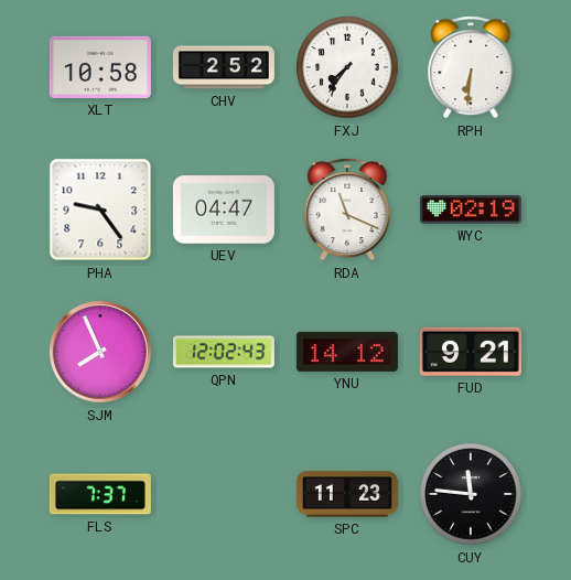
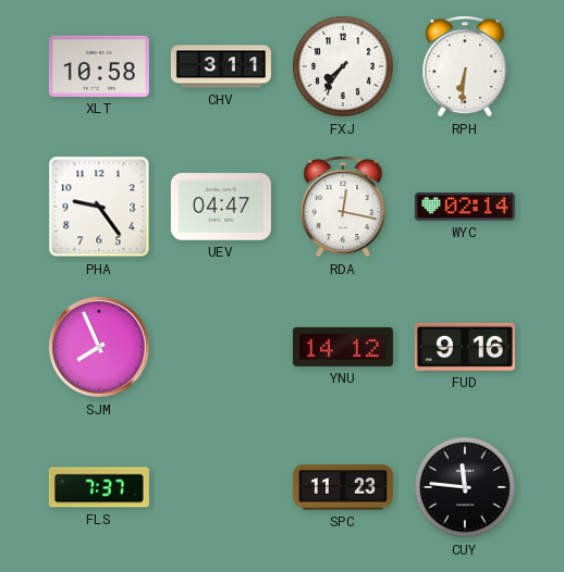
CHV: 2:52 -> 3:11 (221, 66)
RDA: 11:19 -> 12:17 (343, 207)
WYC: 02:19 -> 02:14 (465, 208)
QPN: 12:02 -> none (224, 352)
FUD: 9:21 -> 9:16 (465, 347)
